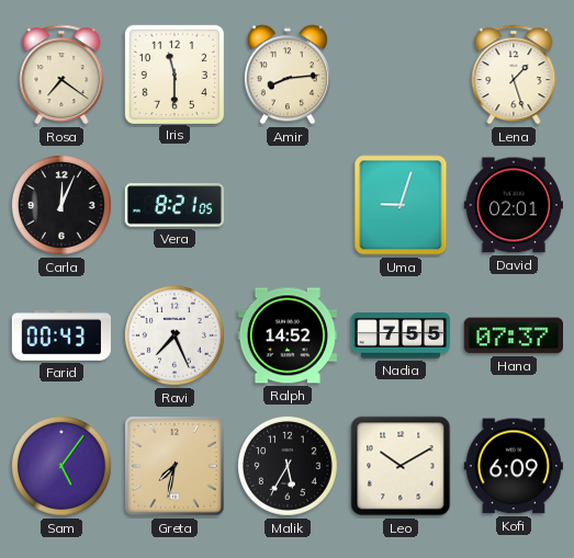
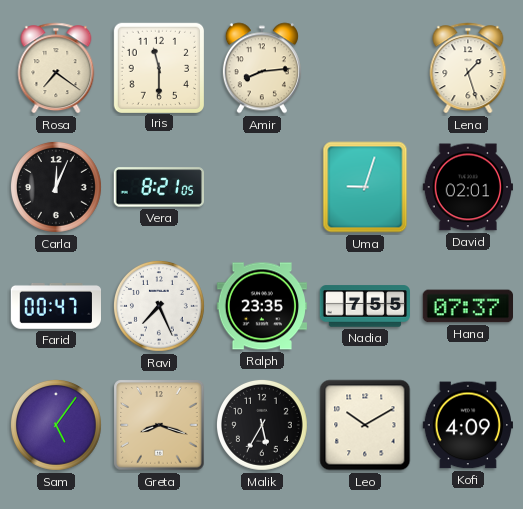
Farid: 00:43 -> 00:47 (55, 306)
Ralph: 14:52 -> 23:35 (261, 306)
Greta: 7:32 -> 8:18 (159, 425)
Kofi: 6:09 -> 4:09 (467, 425)
